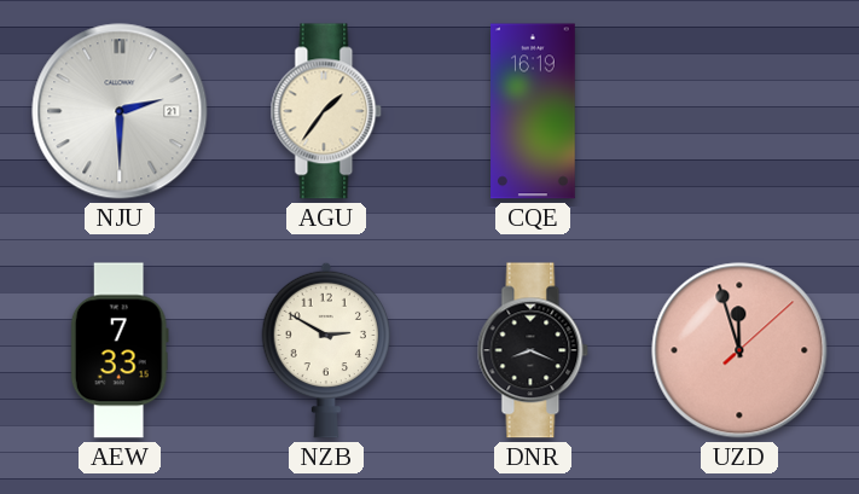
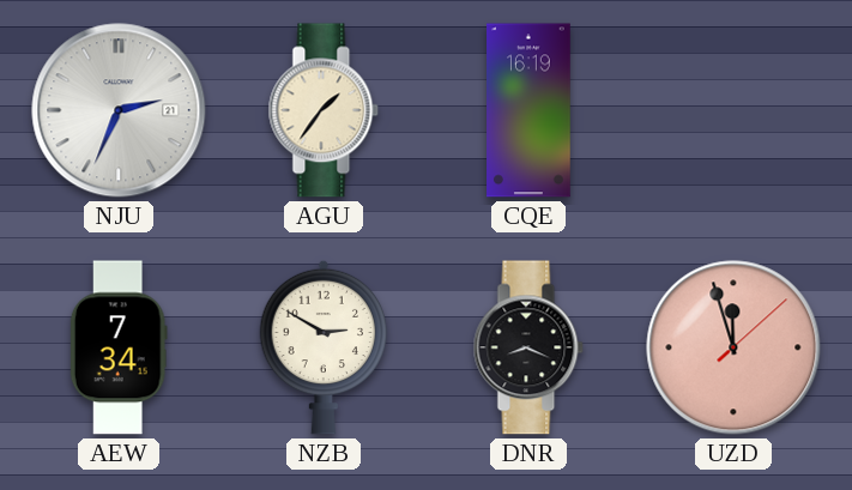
NJU: 2:30 -> 2:34 (119, 110)
AEW: 7:33 -> 7:34 (119, 347)
